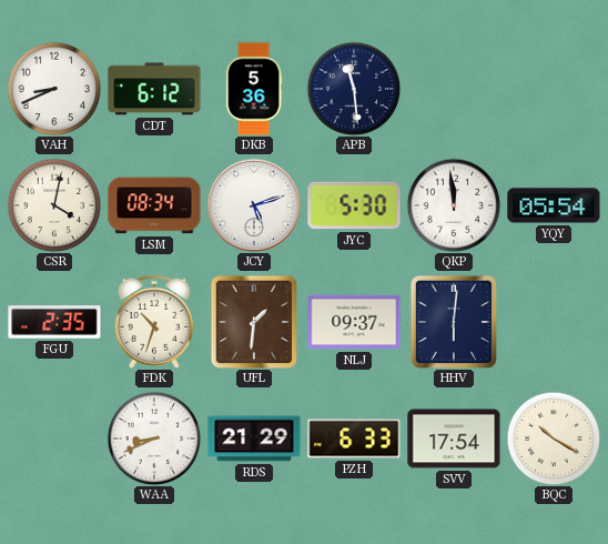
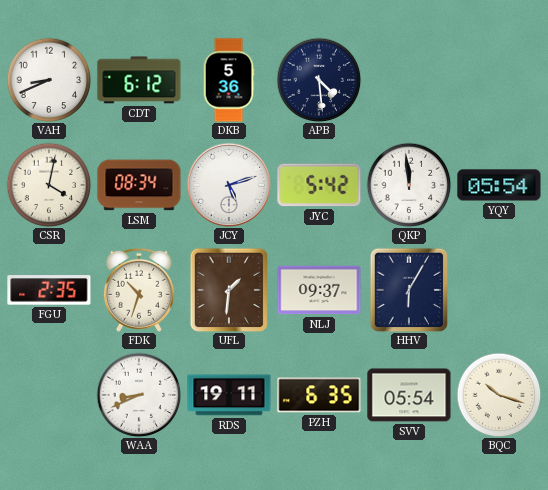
APB: 11:29 -> 4:29 (319, 80)
JYC: 5:30 -> 5:42 (319, 185)
HHV: 6:01 -> 6:05 (409, 290)
RDS: 21:29 -> 19:11 (229, 395)
PZH: 6:33 -> 6:35 (319, 395)
SVV: 17:54 -> 05:54 (409, 395)
BQC: 10:20 -> 10:18 (499, 395)
